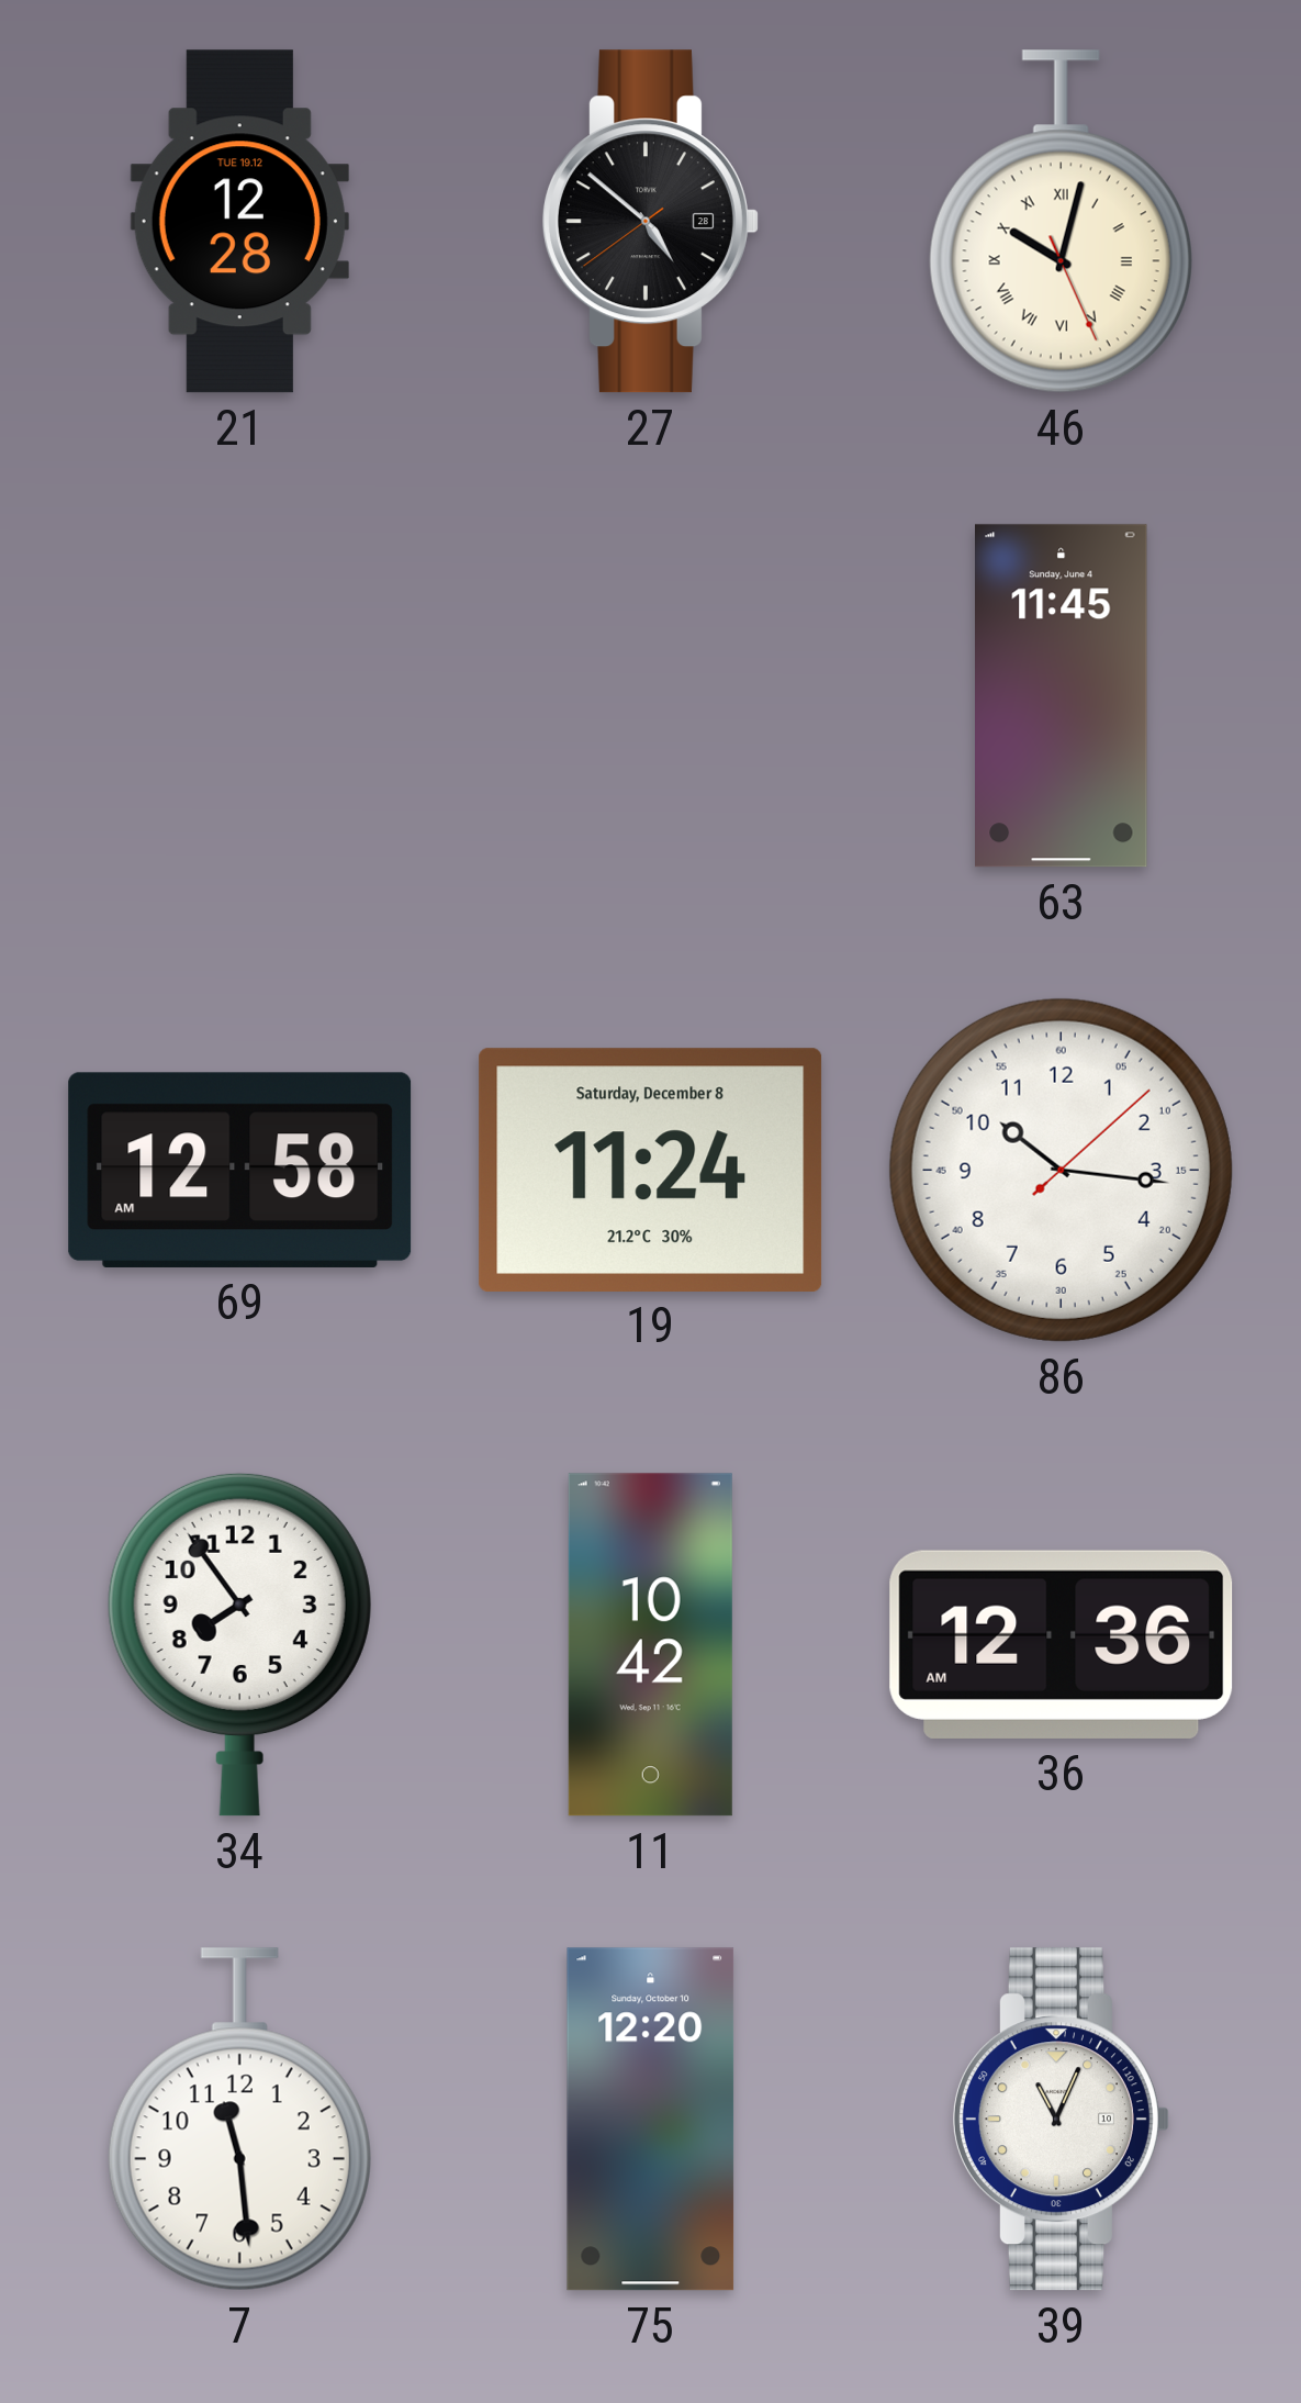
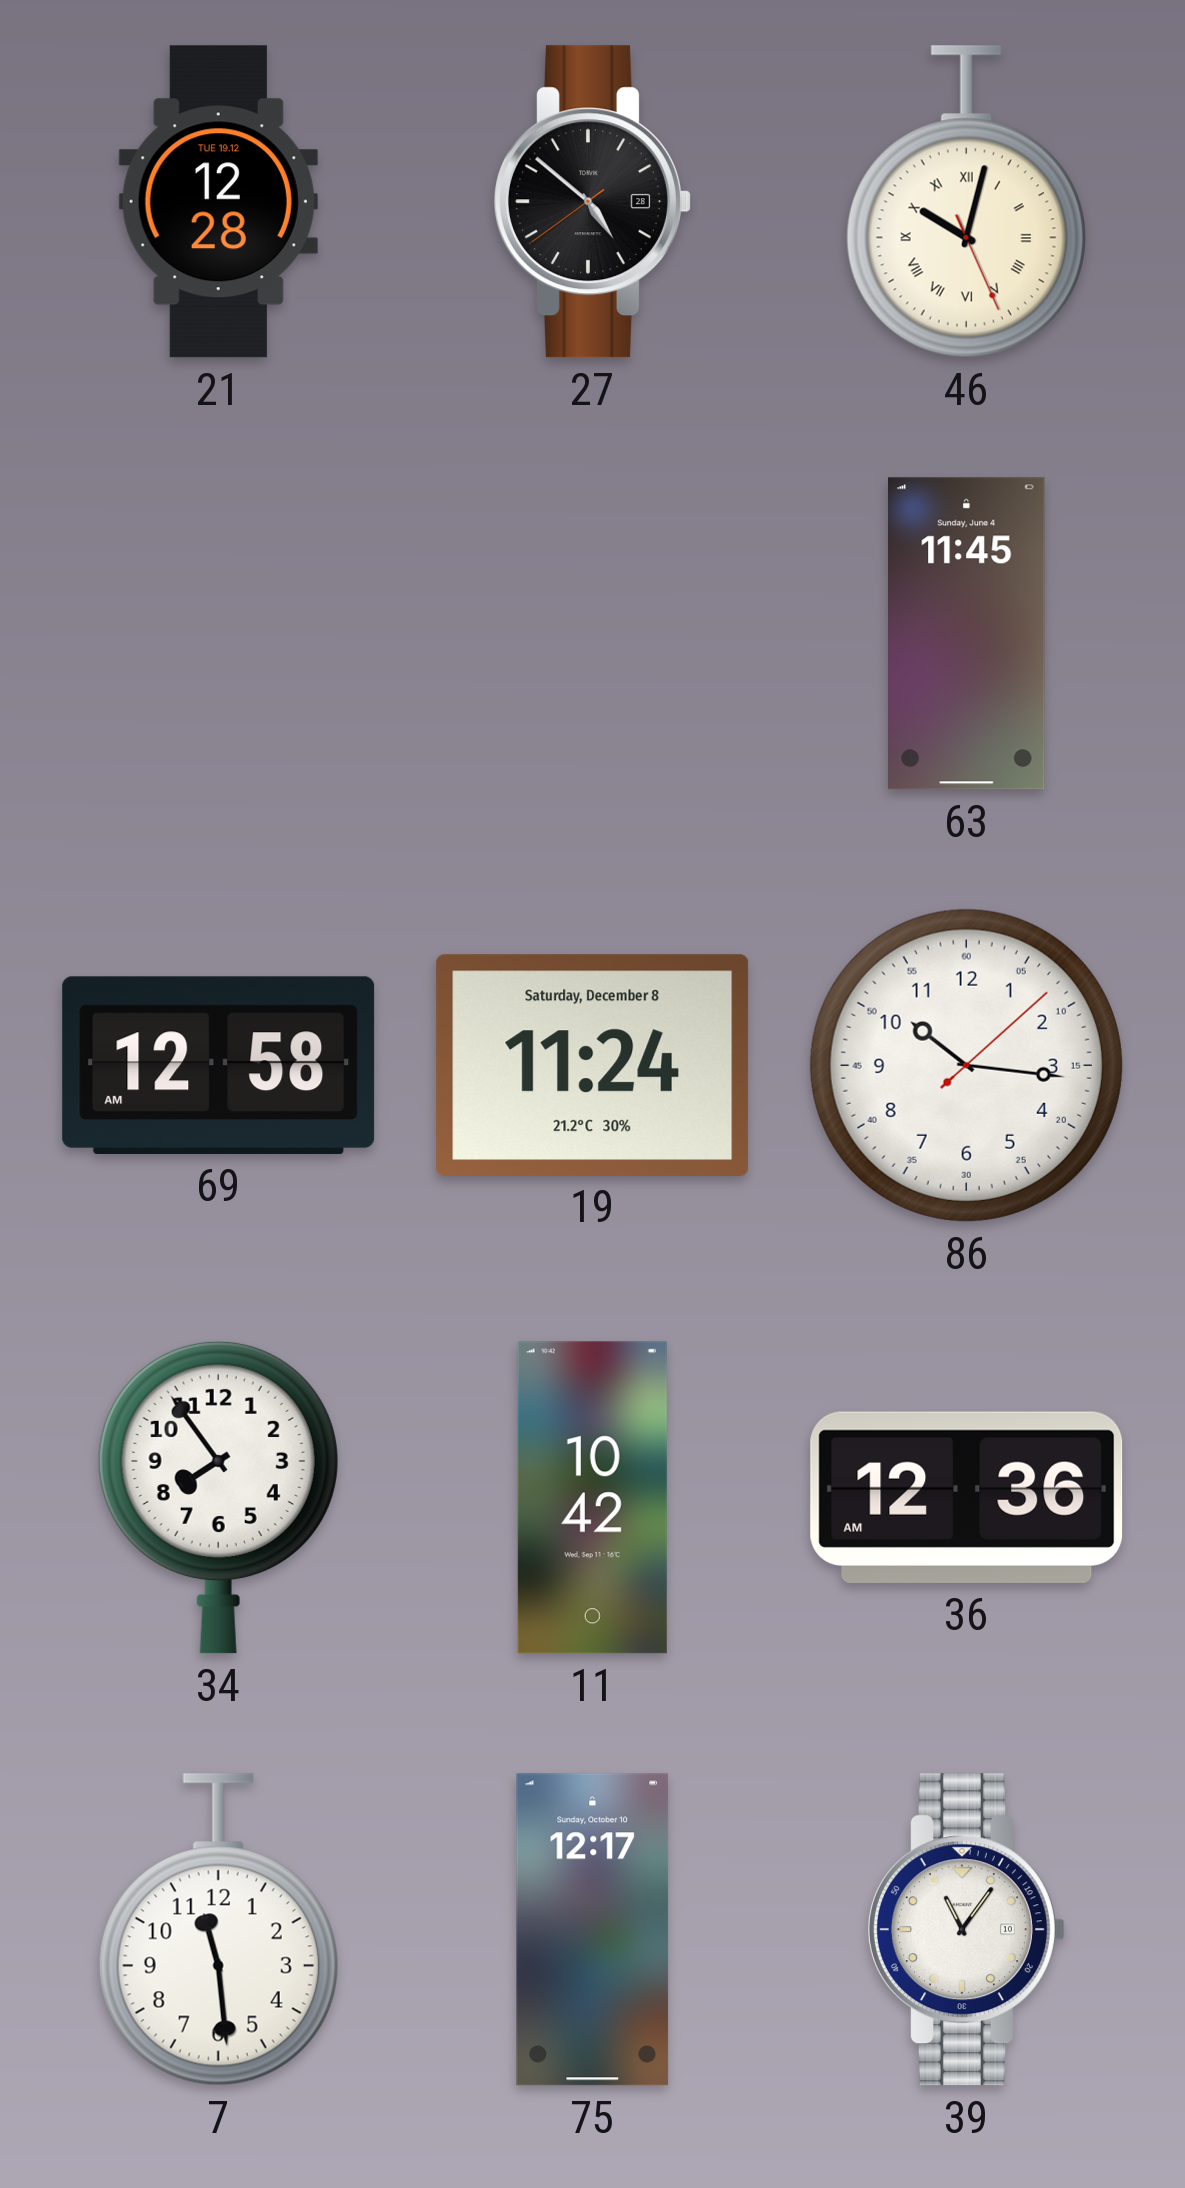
75: 12:20 -> 12:17 (593, 1930)
39: 11:04 -> 11:06 (966, 1930)
